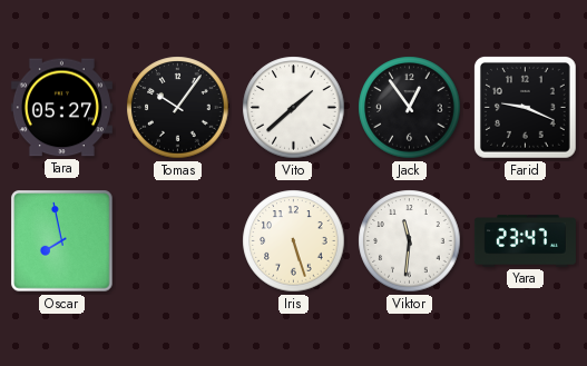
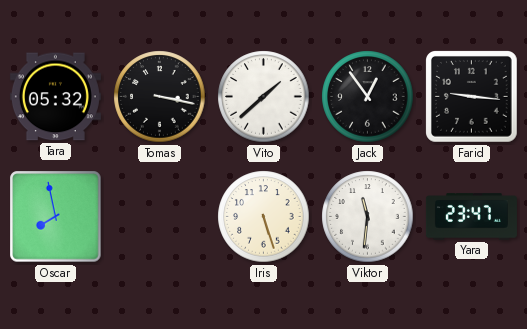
Tara: 05:27 -> 05:32 (55, 97)
Tomas: 10:06 -> 3:17 (160, 97)
Farid: 9:19 -> 9:16 (472, 97)
